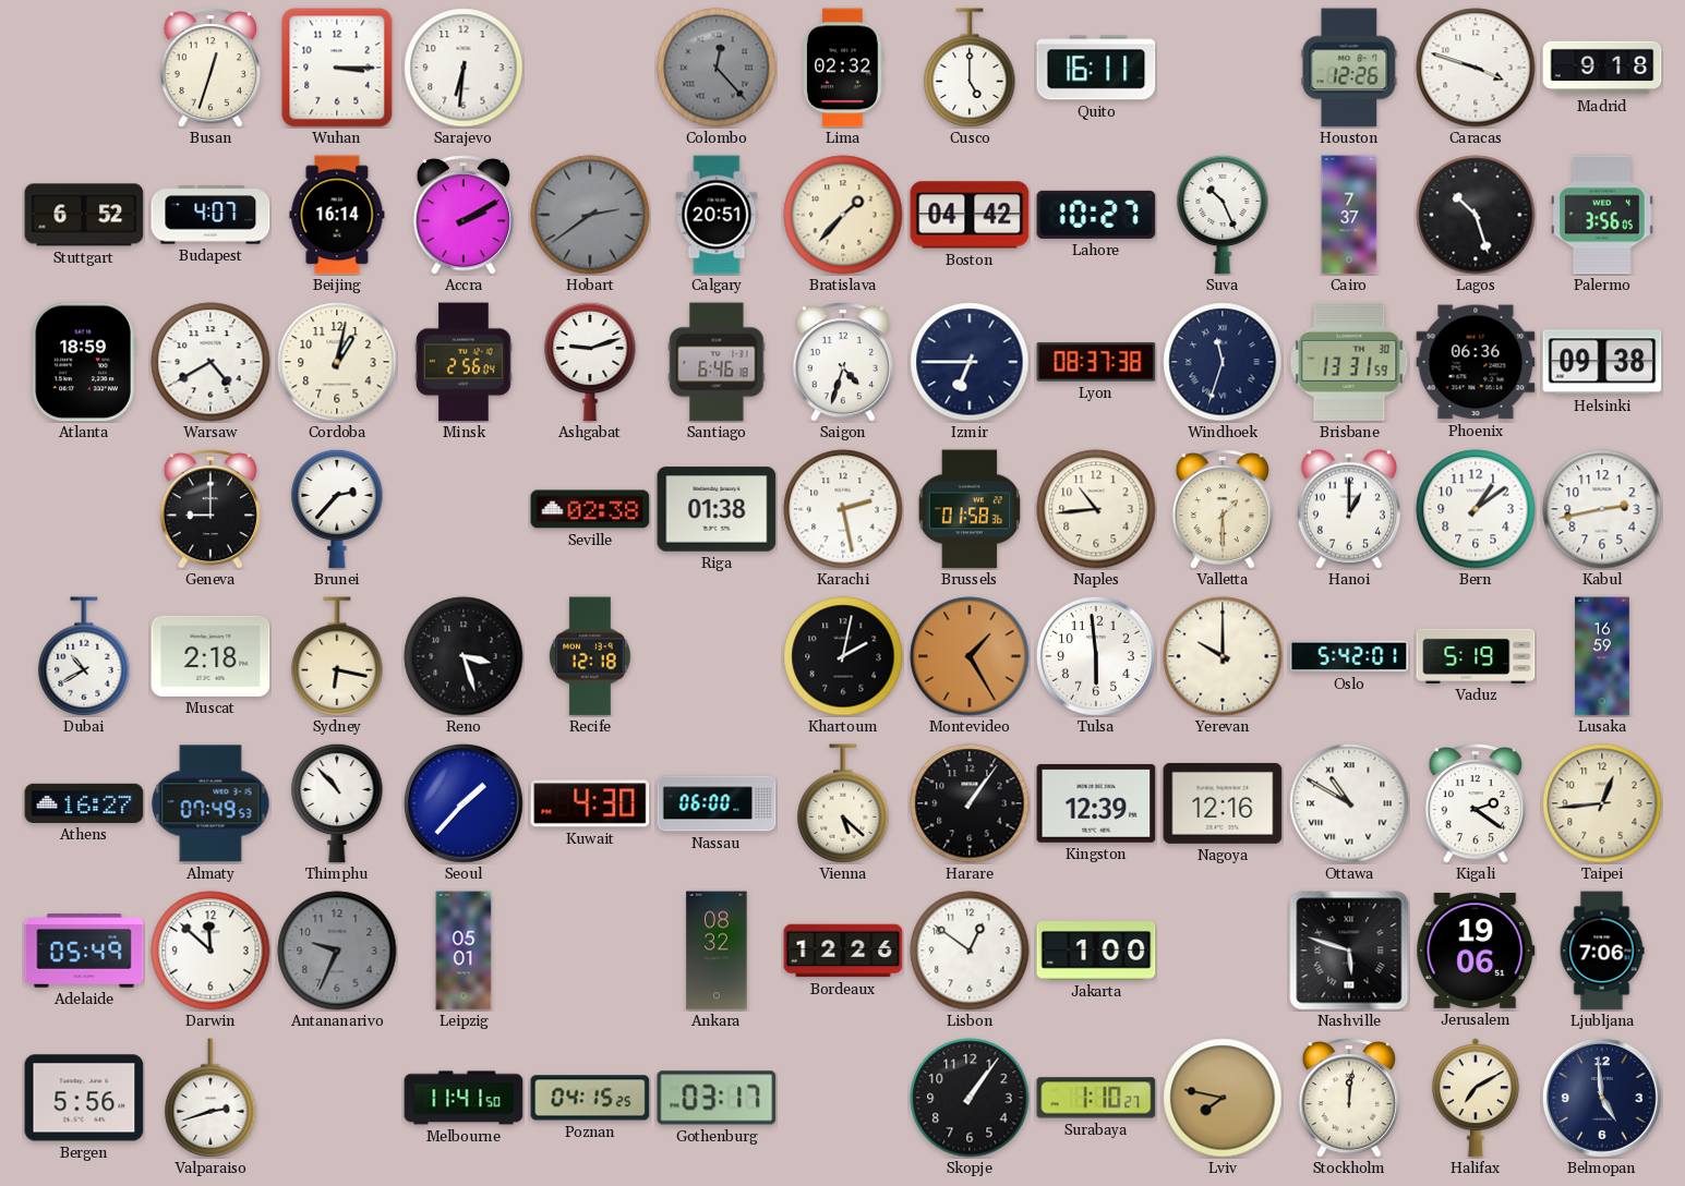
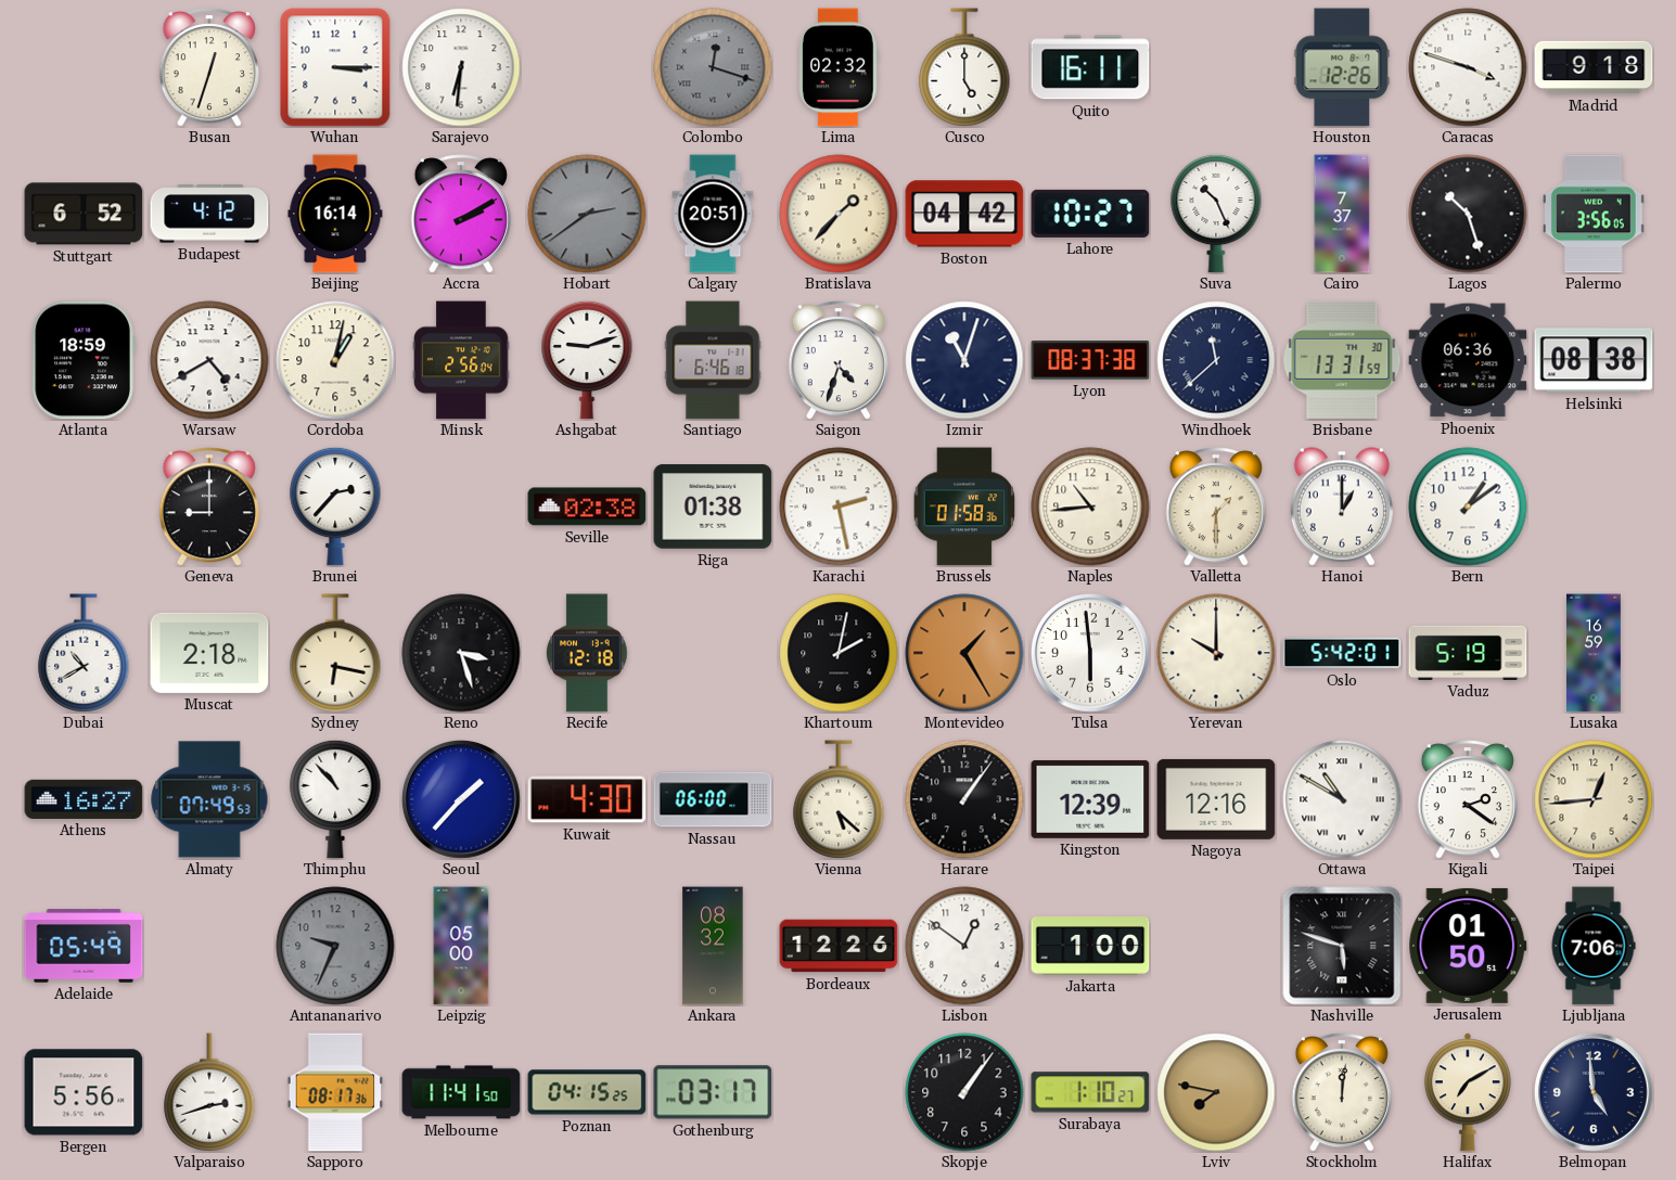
Colombo: 12:23 -> 12:18 (713, 67)
Budapest: 4:07 -> 4:12 (209, 214)
Izmir: 6:45 -> 11:03 (964, 360)
Windhoek: 11:33 -> 11:38 (1216, 360)
Helsinki: 09:38 -> 08:38 (1594, 360)
Kabul: 2:43 -> none (1602, 509)
Darwin: 11:52 -> none (210, 951)
Leipzig: 05:01 -> 05:00 (461, 946)
Jerusalem: 19:06 -> 01:50 (1468, 946)
Sapporo: none -> 08:17 (335, 1092)
